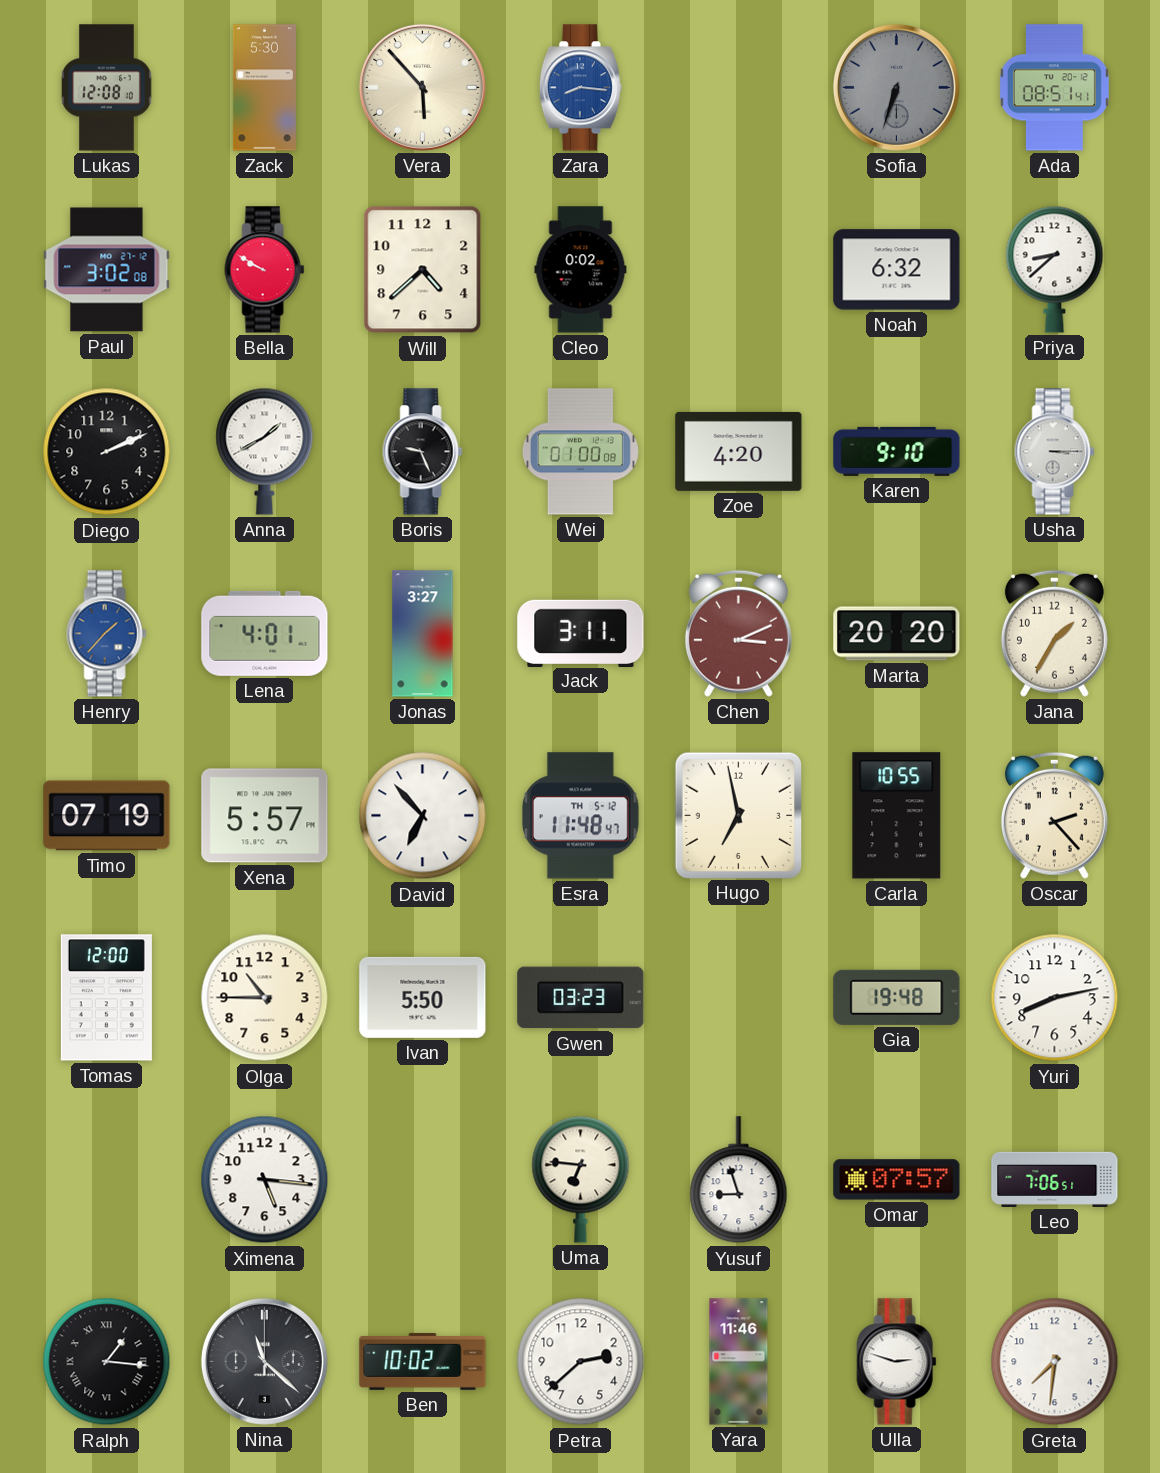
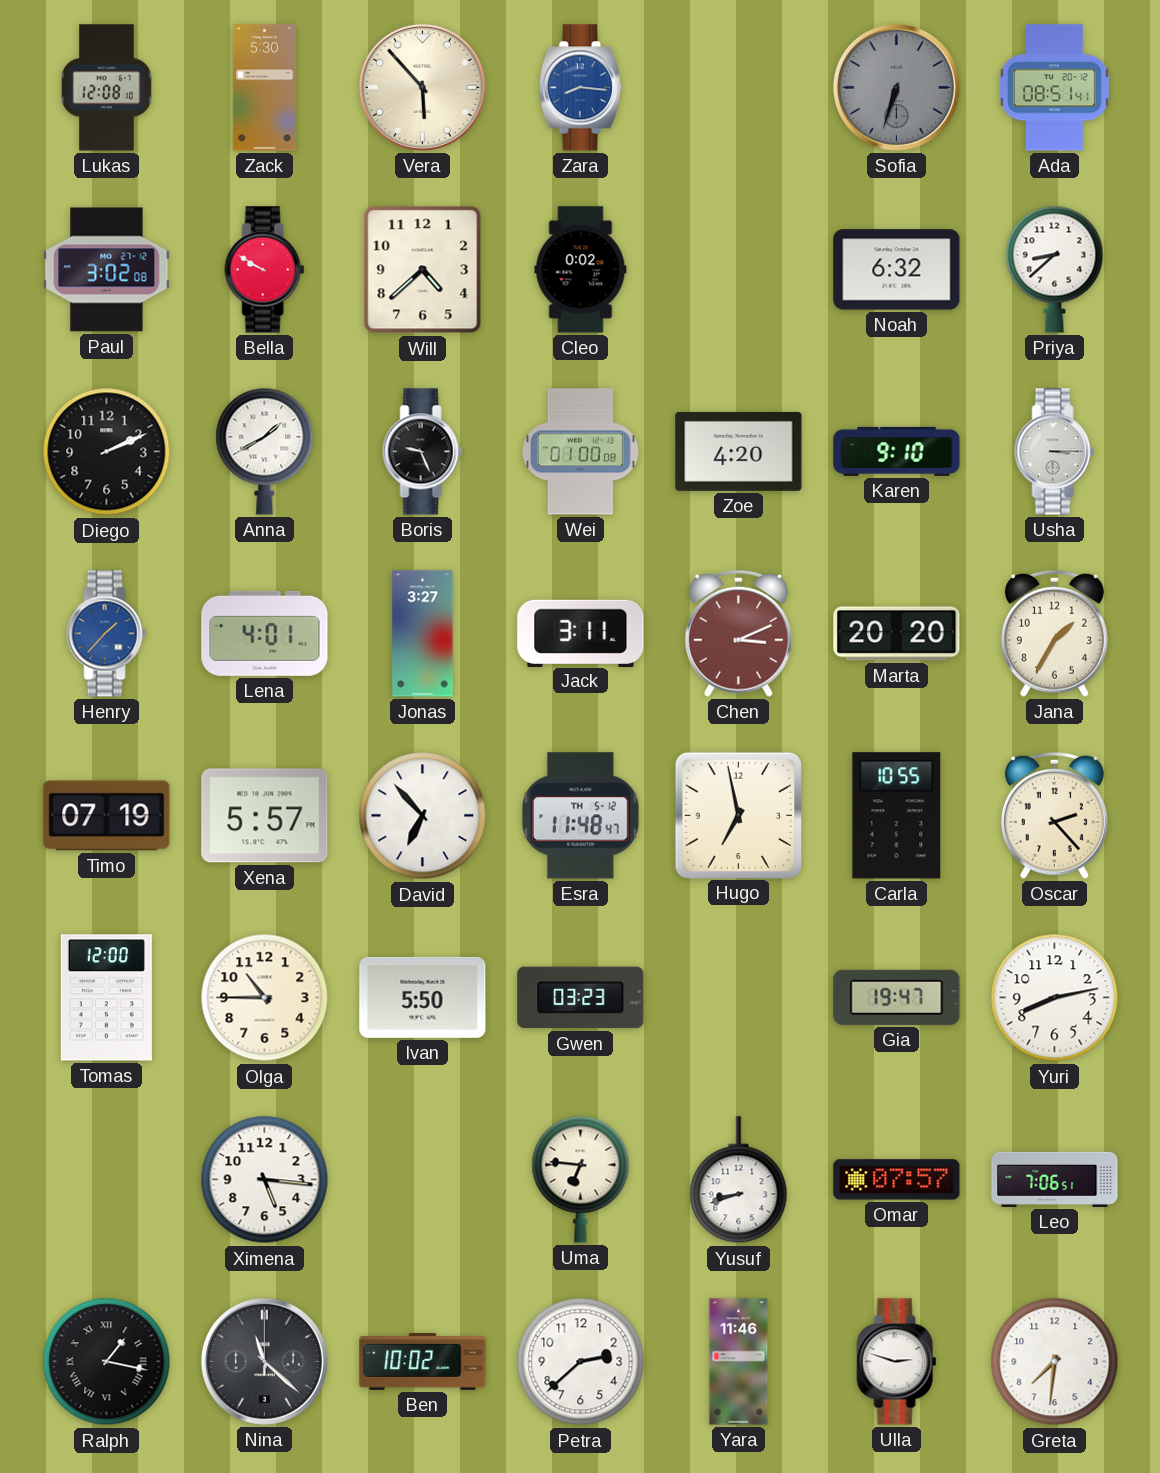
Gia: 19:48 -> 19:47 (897, 997)
Yusuf: 8:57 -> 8:42 (739, 1180)
Ralph: 1:16 -> 1:17 (107, 1362)
